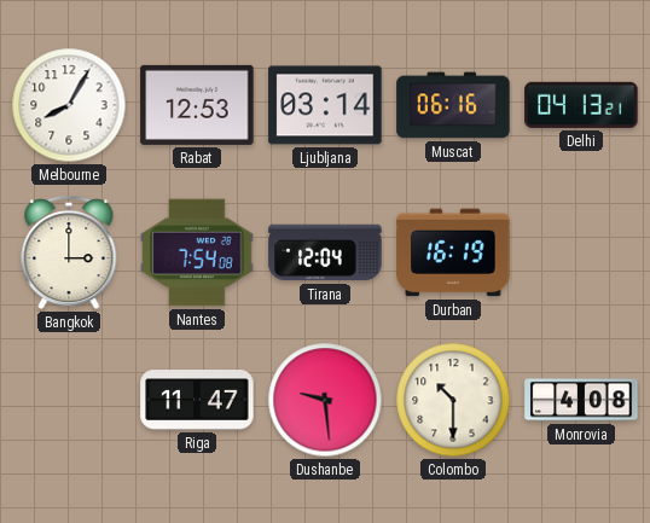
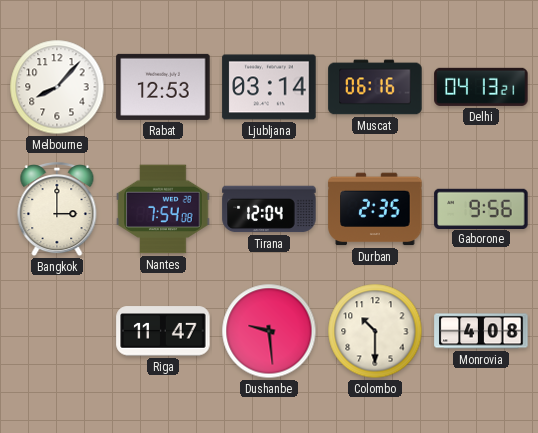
Melbourne: 8:05 -> 8:07 (57, 87)
Durban: 16:19 -> 2:35 (375, 209)
Gaborone: none -> 9:56 (481, 208)
